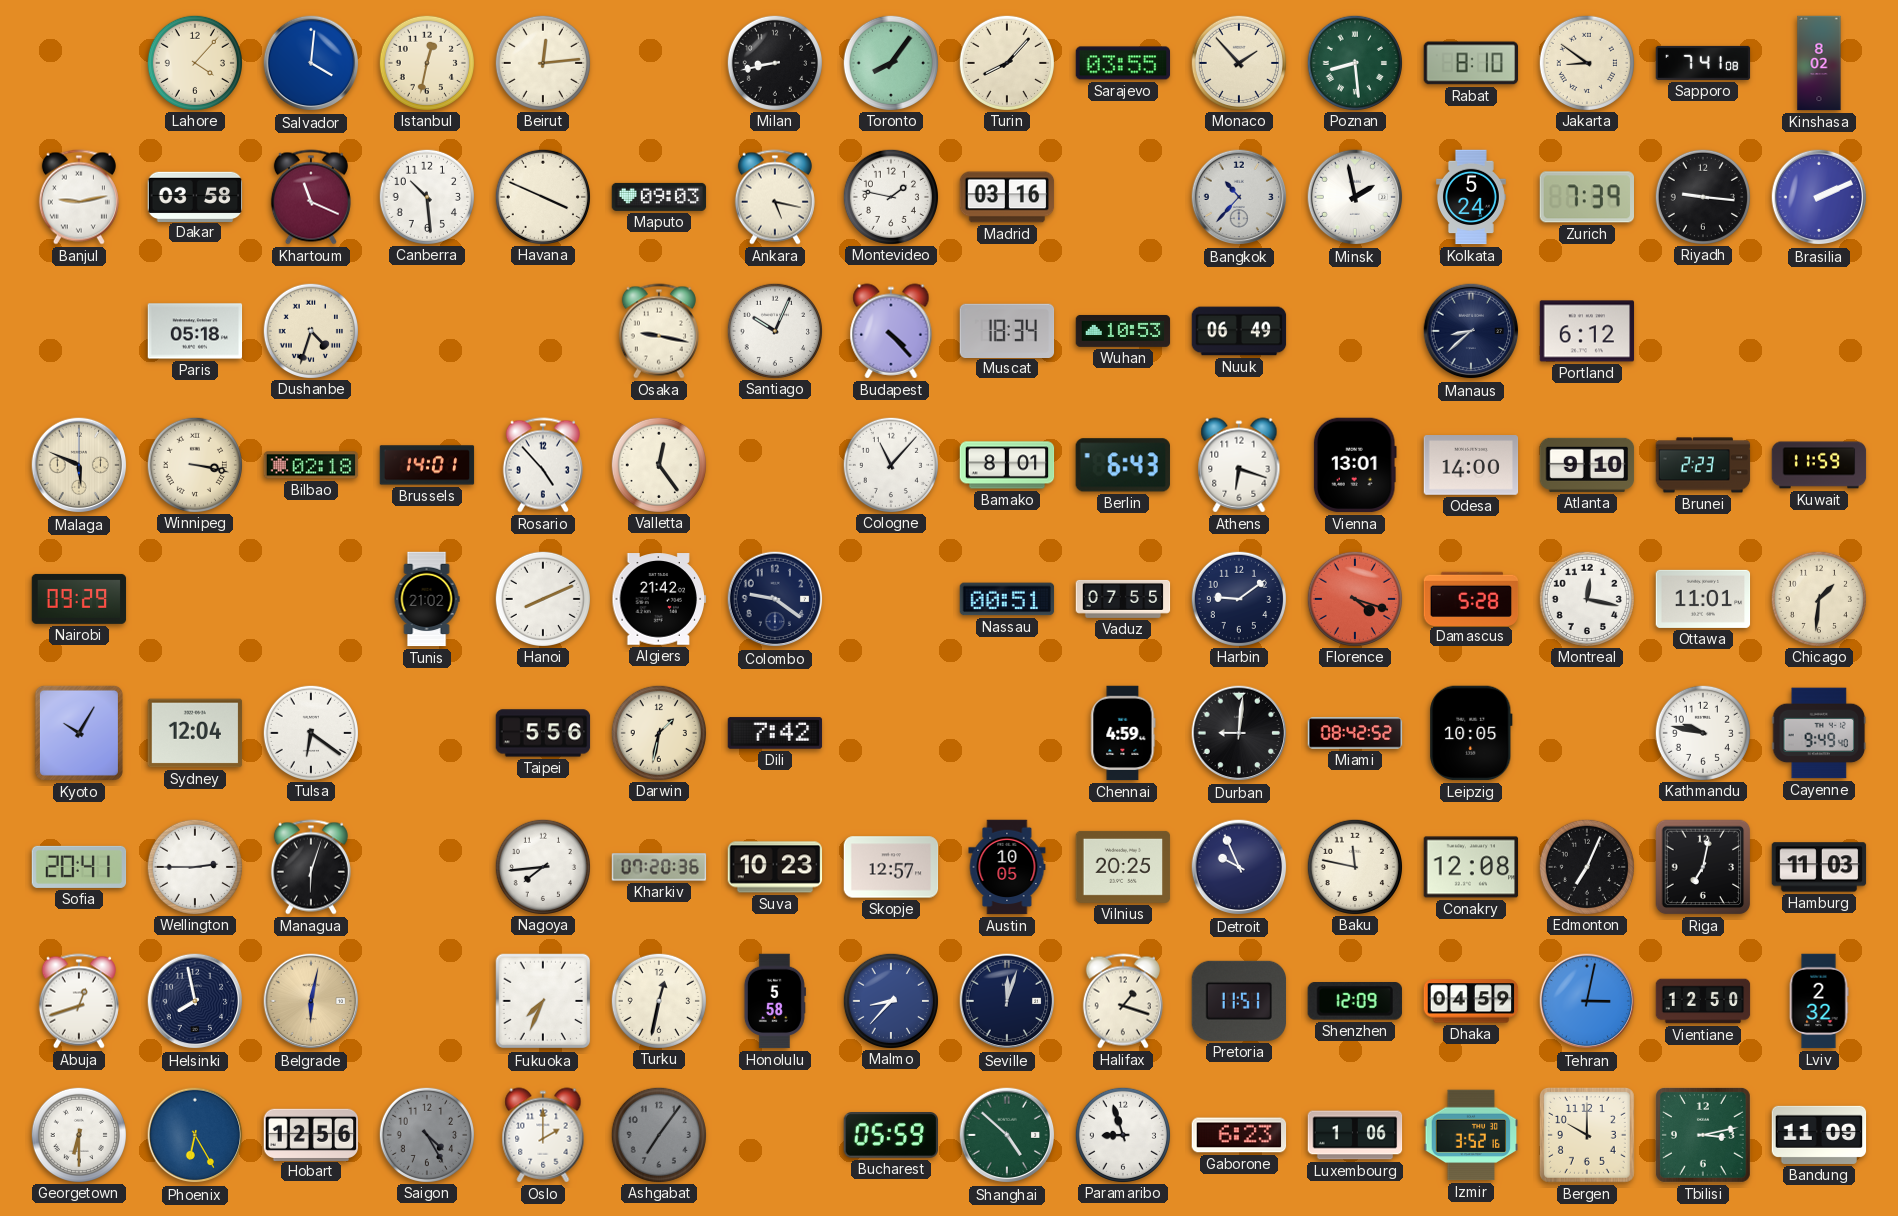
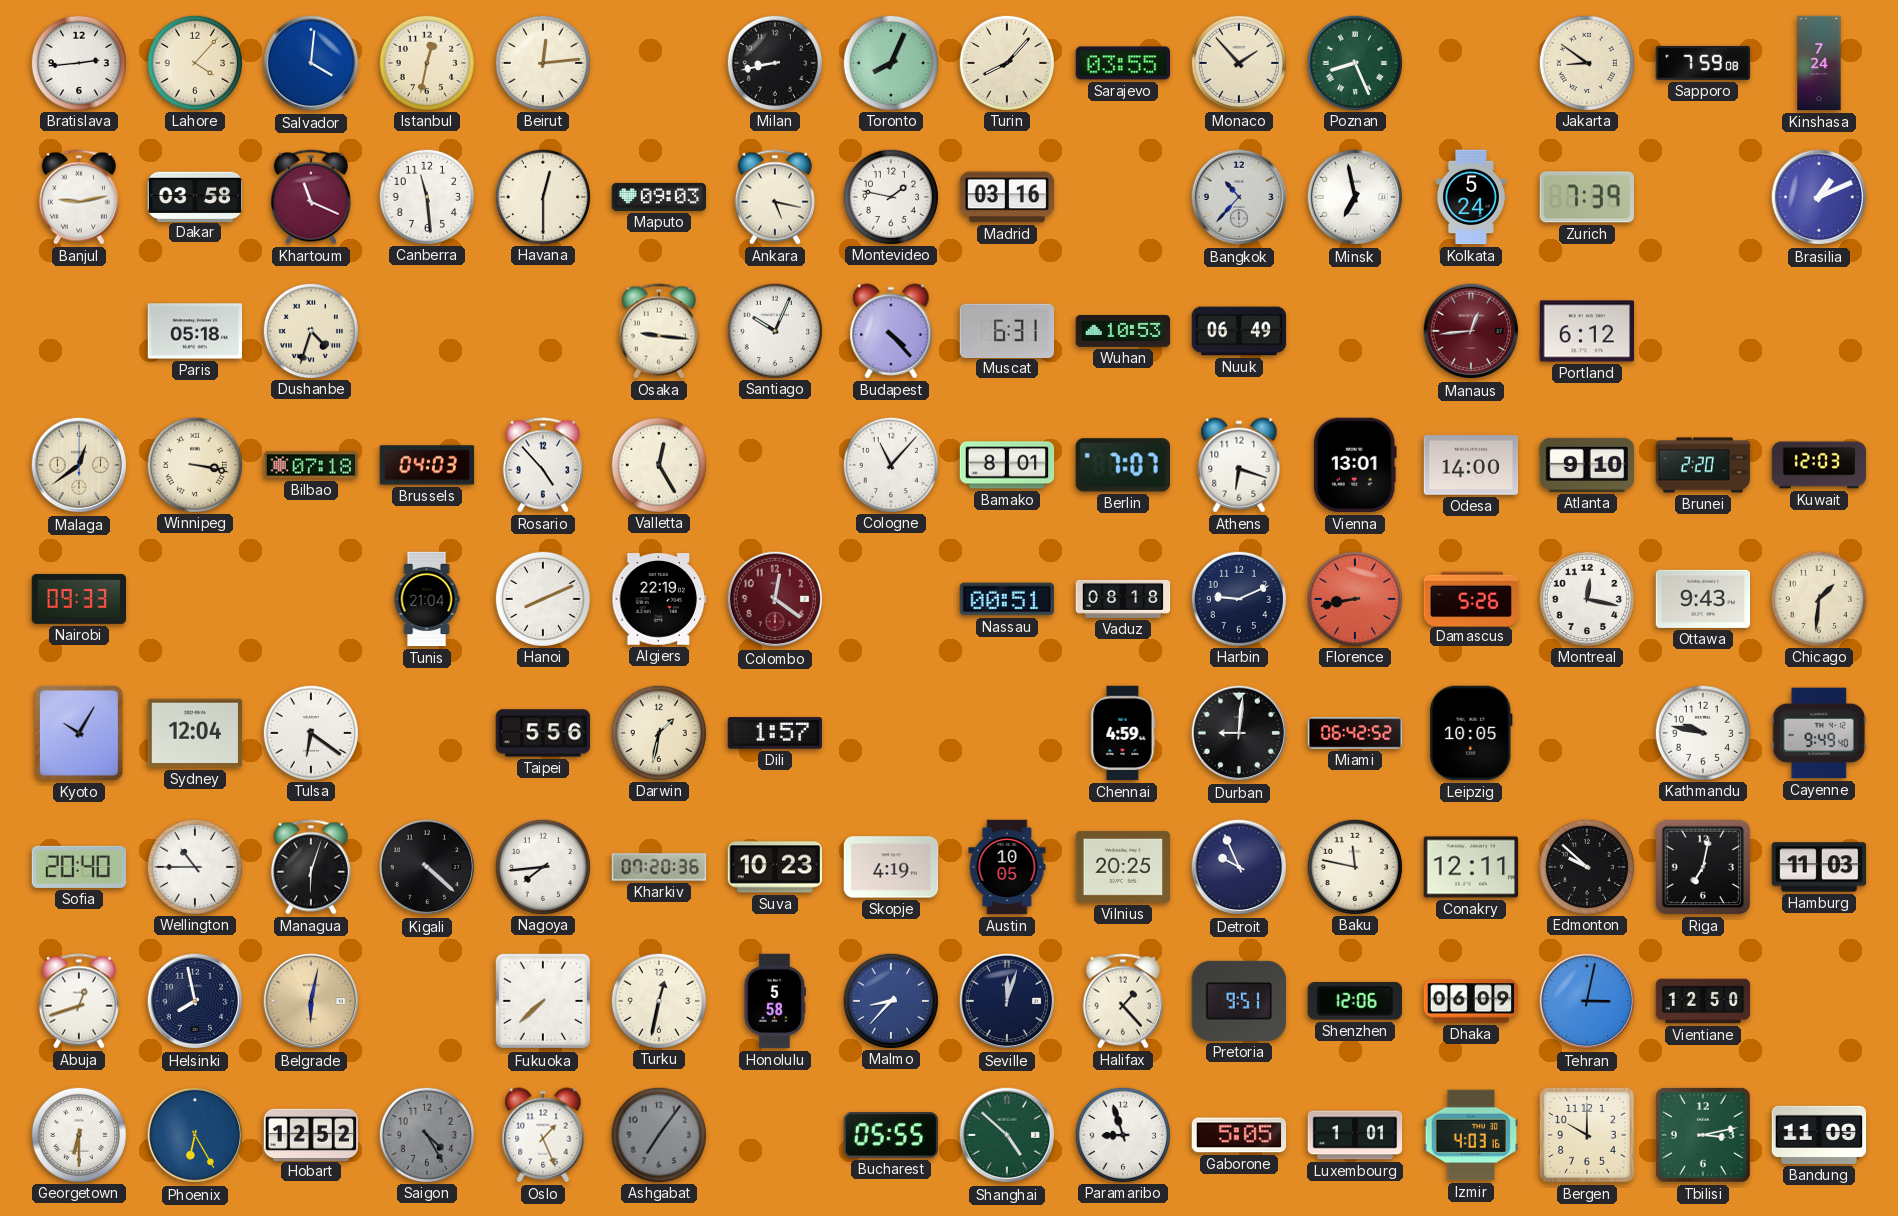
Bratislava: none -> 2:44 (78, 62)
Toronto: 8:06 -> 8:04 (890, 62)
Poznan: 8:29 -> 8:26 (1354, 62)
Rabat: 8:10 -> none (1471, 63)
Sapporo: 7:41 -> 7:59 (1703, 63)
Kinshasa: 8:02 -> 7:24 (1819, 63)
Canberra: 10:29 -> 11:29 (426, 196)
Havana: 3:49 -> 12:30 (542, 196)
Minsk: 1:58 -> 6:58 (1355, 197)
Riyadh: 9:16 -> none (1702, 196)
Brasilia: 2:11 -> 1:11 (1819, 197)
Osaka: 9:17 -> 9:16 (659, 331)
Muscat: 18:34 -> 6:31 (1007, 330)
Manaus: 8:38 -> 12:44 (1471, 331)
Manaus dial: navy -> burgundy (1471, 331)
Malaga: 5:49 -> 12:39 (79, 465)
Bilbao: 02:18 -> 07:18 (311, 465)
Brussels: 14:01 -> 04:03 (427, 465)
Valletta: 12:24 -> 12:25 (658, 464)
Berlin: 6:43 -> 7:07 (1123, 465)
Brunei: 2:23 -> 2:20 (1703, 465)
Kuwait: 11:59 -> 12:03 (1819, 465)
Nairobi: 09:29 -> 09:33 (79, 599)
Tunis: 21:02 -> 21:04 (427, 599)
Algiers: 21:42 -> 22:19 (659, 599)
Colombo: 9:21 -> 12:21 (775, 599)
Colombo dial: navy -> burgundy (775, 599)
Vaduz: 07:55 -> 08:18 (1123, 599)
Harbin: 9:09 -> 9:11 (1238, 598)
Florence: 4:18 -> 8:43 (1354, 598)
Damascus: 5:28 -> 5:26 (1471, 598)
Ottawa: 11:01 -> 9:43 (1703, 599)
Dili: 7:42 -> 1:57 (775, 733)
Miami: 08:42 -> 06:42 (1355, 733)
Sofia: 20:41 -> 20:40 (79, 867)
Wellington: 2:45 -> 10:45 (194, 866)
Kigali: none -> 4:22 (427, 867)
Skopje: 12:57 -> 4:19 (891, 867)
Conakry: 12:08 -> 12:11 (1471, 867)
Edmonton: 7:04 -> 9:52 (1586, 866)
Fukuoka: 7:34 -> 7:38 (543, 1001)
Halifax: 1:18 -> 1:23 (1123, 1001)
Pretoria: 11:51 -> 9:51 (1239, 1001)
Shenzhen: 12:09 -> 12:06 (1355, 1002)
Dhaka: 04:59 -> 06:09 (1471, 1001)
Lviv: 2:32 -> none (1819, 1001)
Hobart: 12:56 -> 12:52 (311, 1134)
Oslo: 2:00 -> 1:26 (543, 1135)
Bucharest: 05:59 -> 05:55 (890, 1136)
Gaborone: 6:23 -> 5:05 (1239, 1135)
Luxembourg: 1:06 -> 1:01 (1355, 1135)
Izmir: 3:52 -> 4:03 (1471, 1135)
